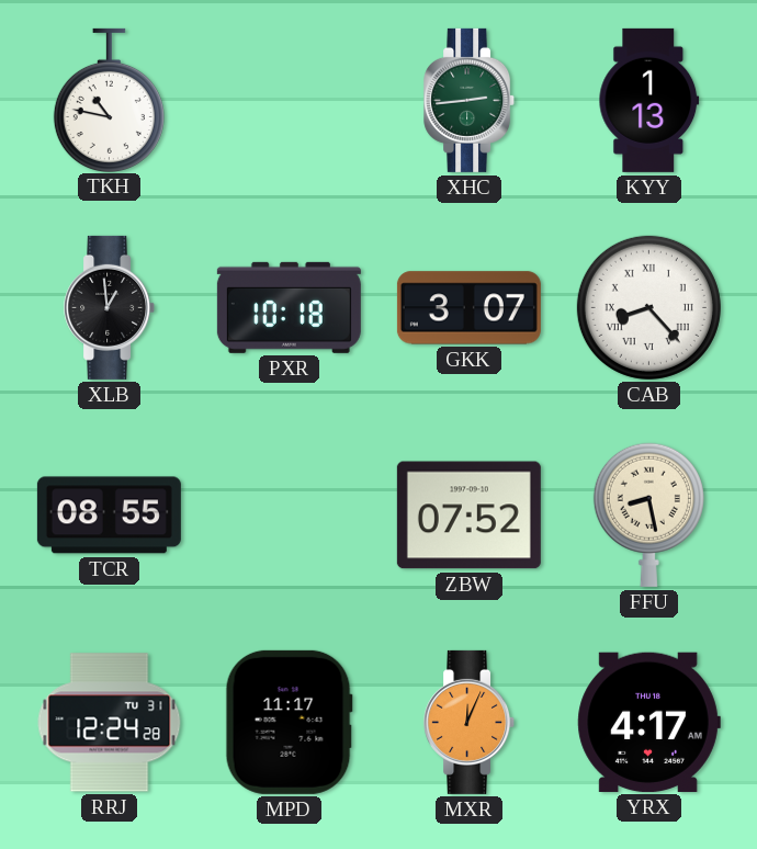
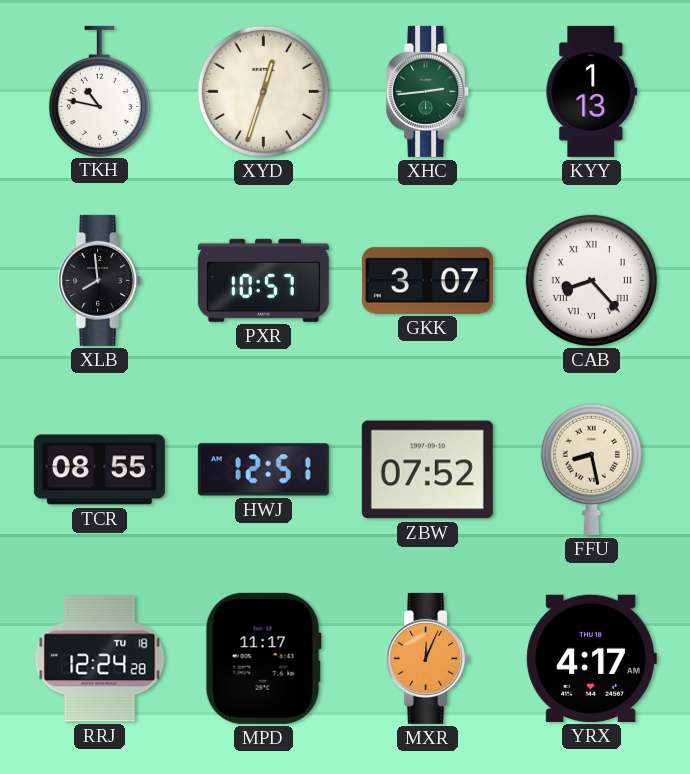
XYD: none -> 12:33 (263, 91)
XLB: 12:59 -> 7:59 (100, 280)
PXR: 10:18 -> 10:57 (263, 280)
HWJ: none -> 12:51 (263, 470)
RRJ date: TU 31 -> TU 18 (100, 659)
